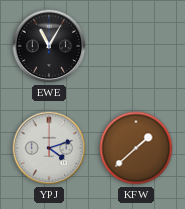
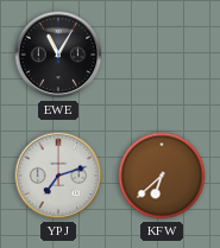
YPJ: 4:12 -> 7:12 (58, 176)
KFW: 1:38 -> 6:38 (162, 176)
